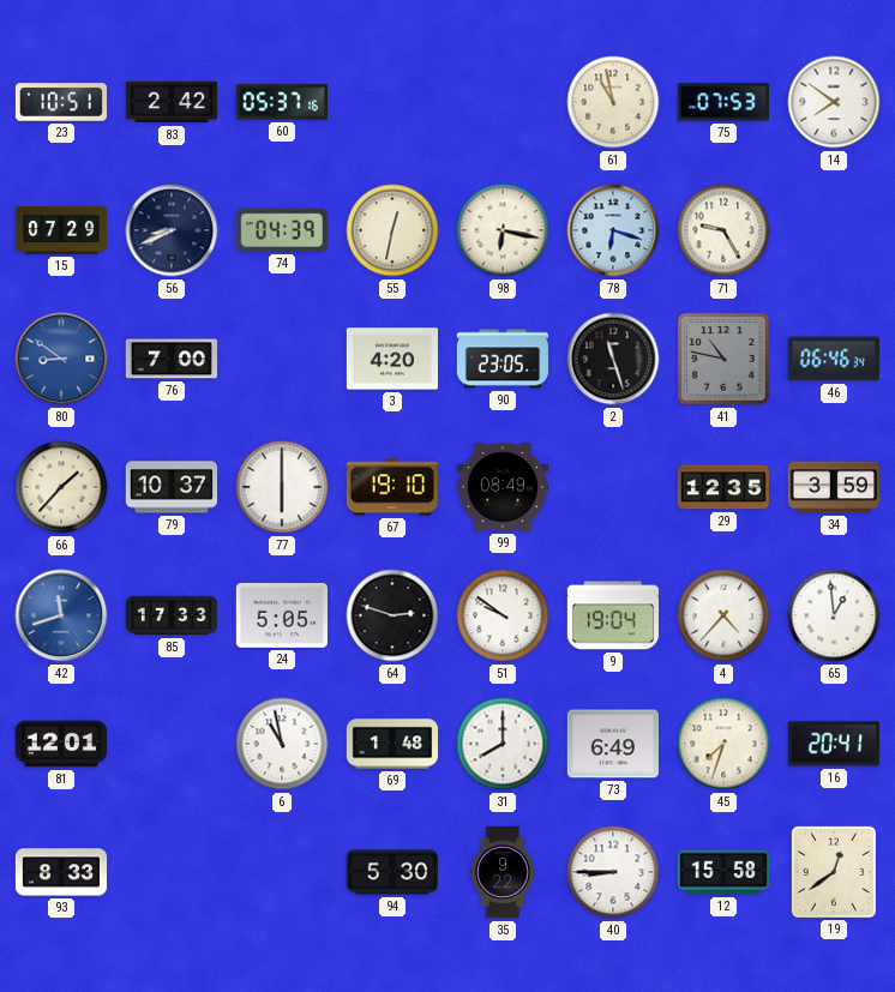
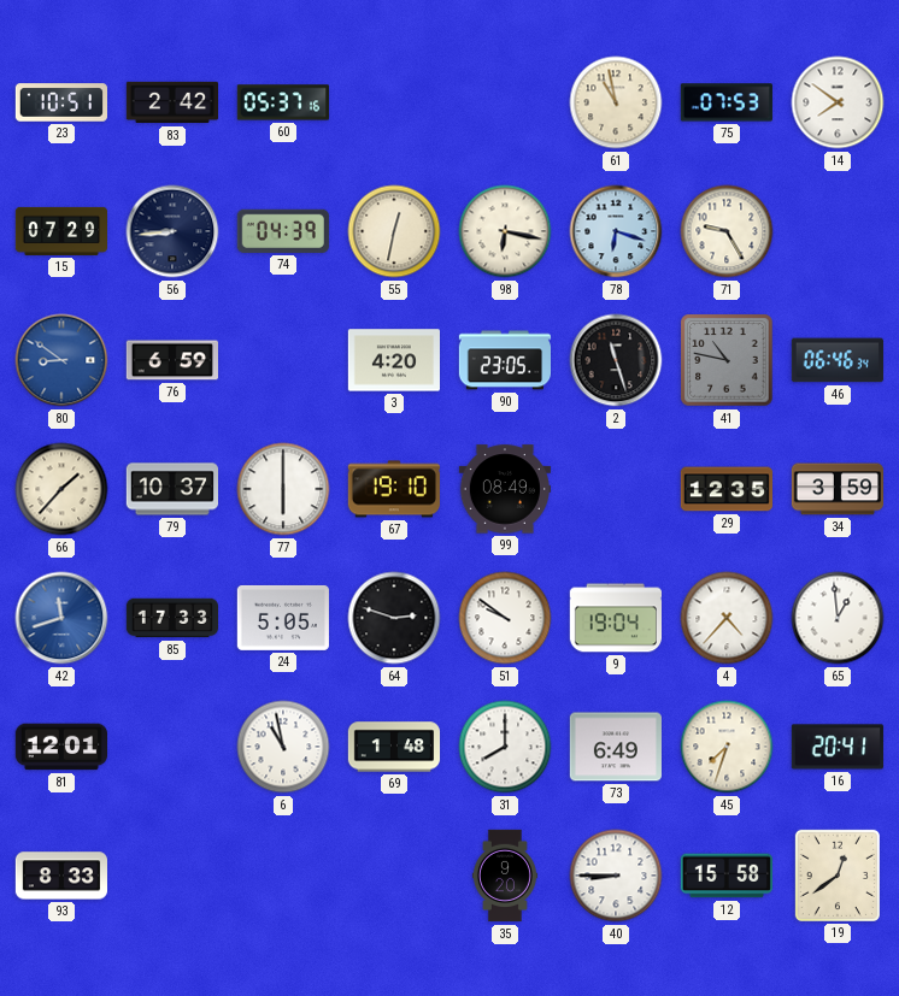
56: 8:41 -> 8:44 (172, 231)
76: 7:00 -> 6:59 (171, 360)
94: 5:30 -> none (391, 872)
35: 9:22 -> 9:20 (505, 876)
